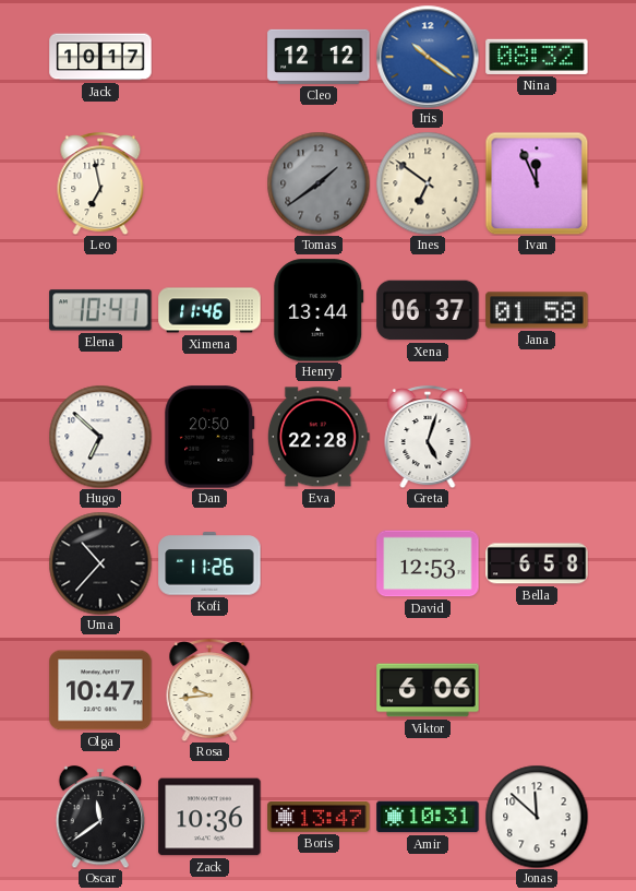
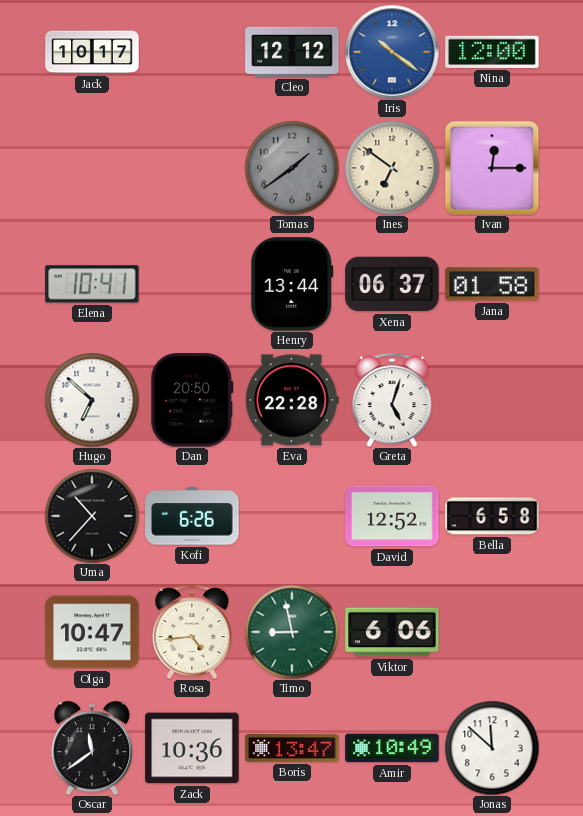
Nina: 08:32 -> 12:00 (492, 52)
Leo: 6:58 -> none (100, 183)
Ivan: 11:56 -> 12:15 (492, 168)
Ximena: 11:46 -> none (209, 310)
Kofi: 11:26 -> 6:26 (192, 516)
David: 12:53 -> 12:52 (392, 516)
Rosa: 9:44 -> 4:44 (192, 632)
Timo: none -> 8:58 (292, 632)
Amir: 10:31 -> 10:49 (392, 748)
